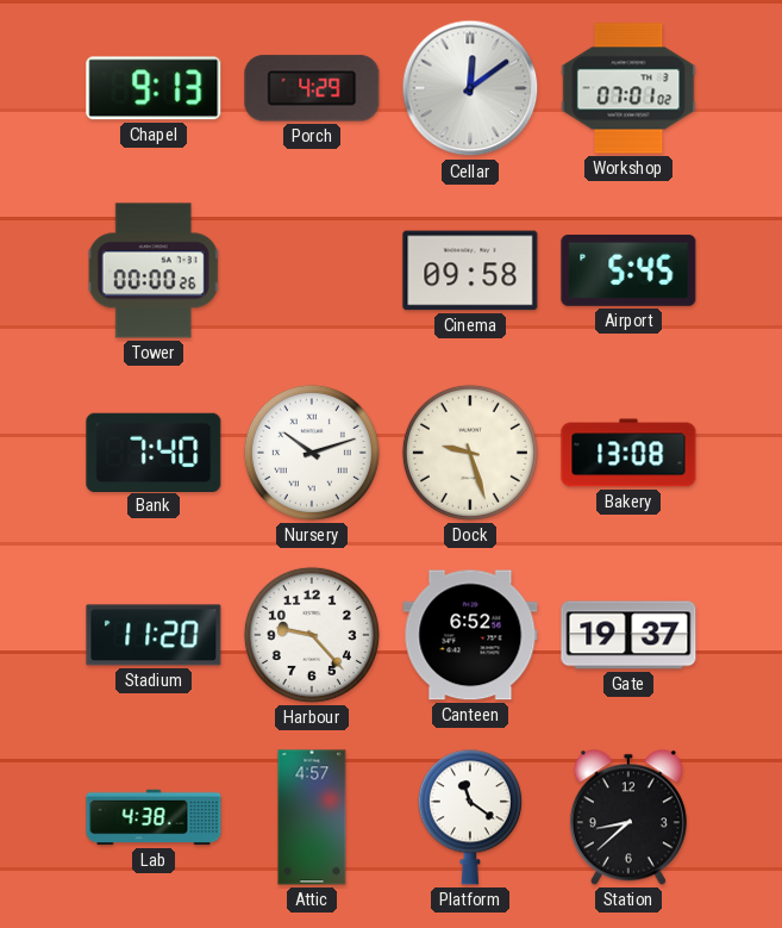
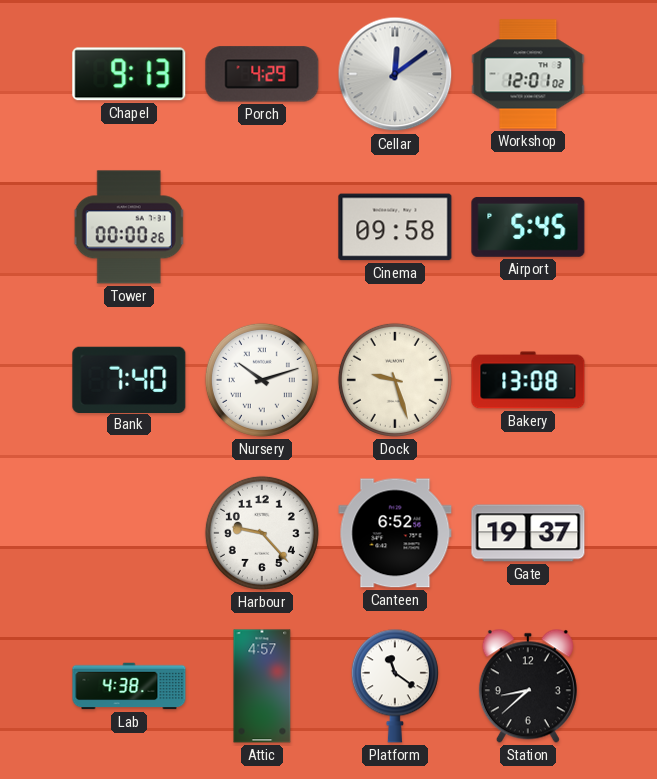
Workshop: 07:01 -> 12:01 (528, 74)
Stadium: 11:20 -> none (154, 635)
